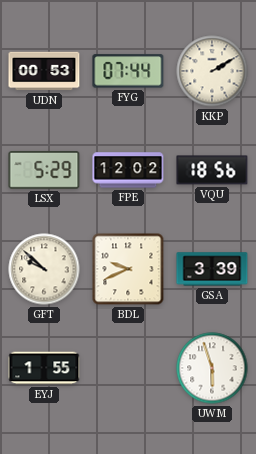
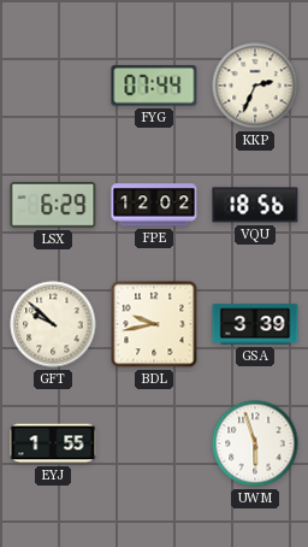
UDN: 00:53 -> none (44, 71)
KKP: 2:10 -> 2:34 (255, 86)
LSX: 5:29 -> 6:29 (53, 206)
BDL: 9:41 -> 9:43 (154, 324)
